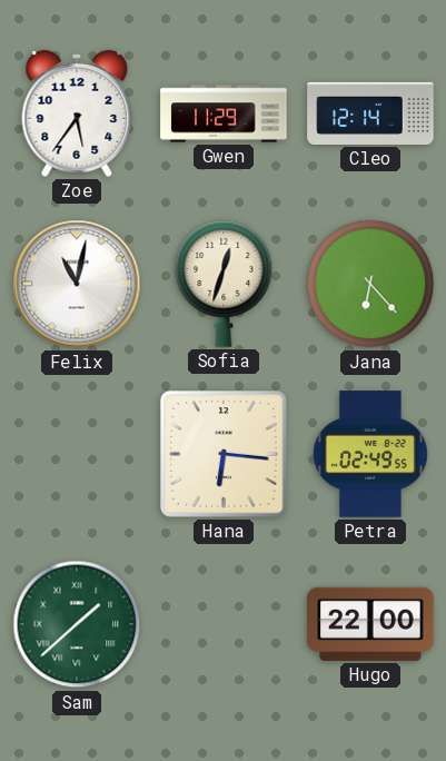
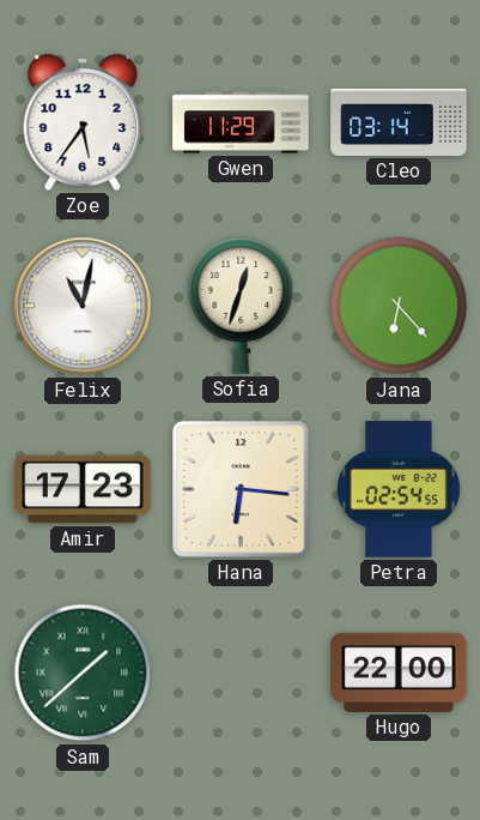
Cleo: 12:14 -> 03:14 (399, 122)
Amir: none -> 17:23 (83, 489)
Petra: 02:49 -> 02:54 (399, 489)
